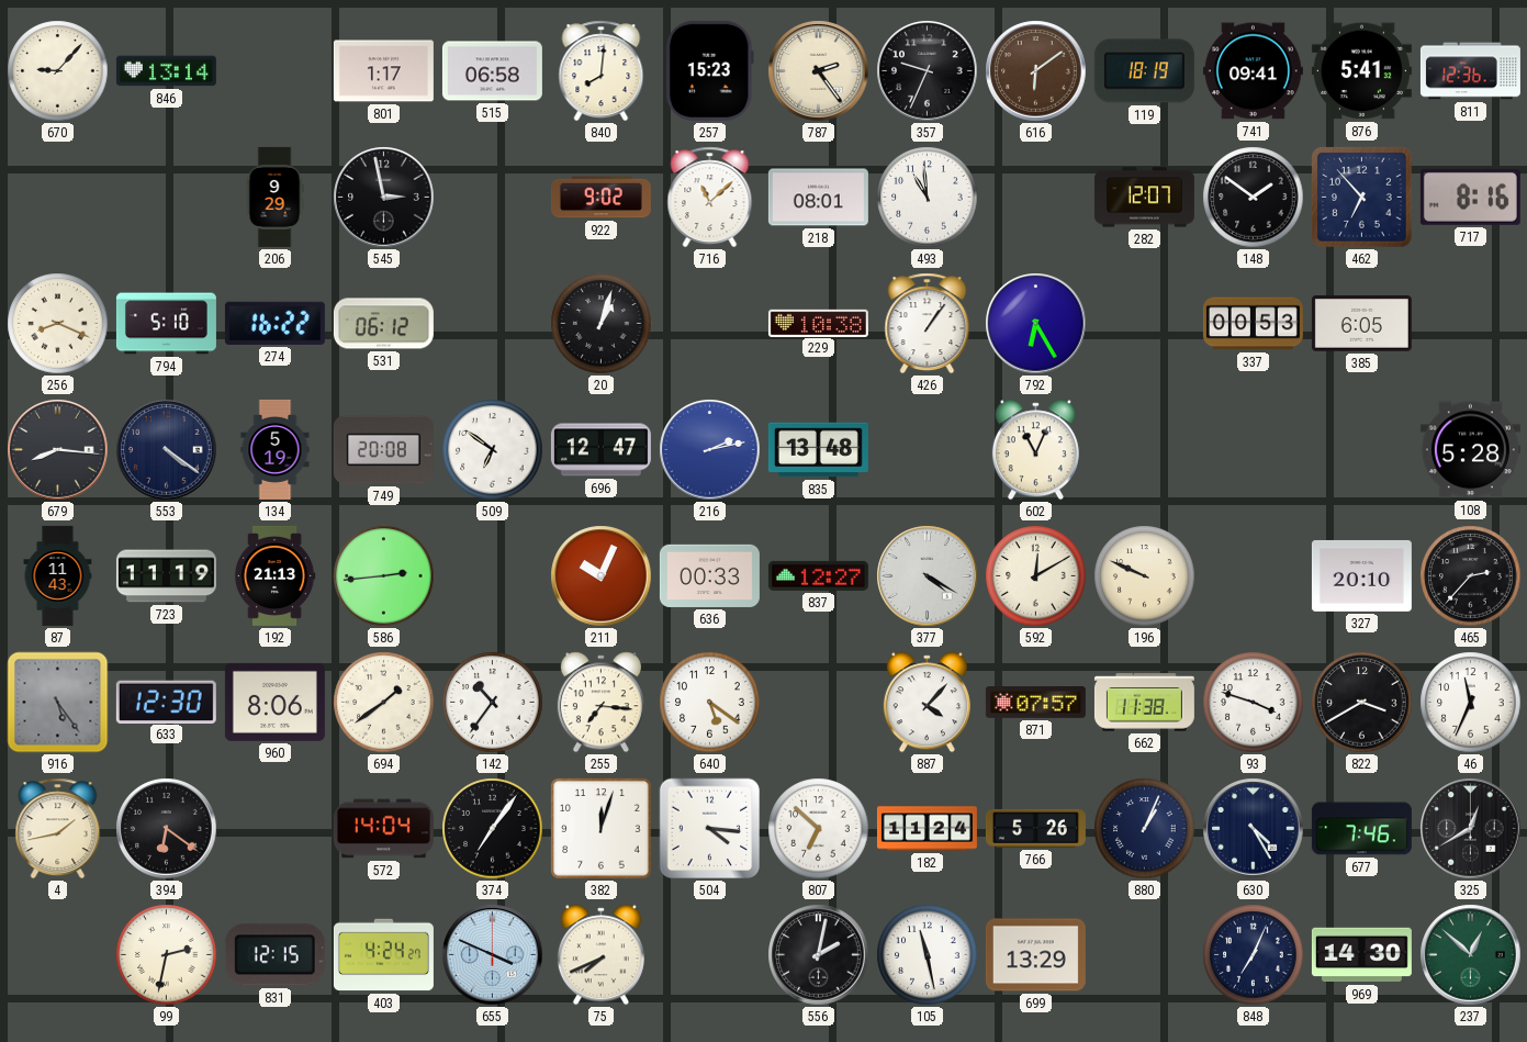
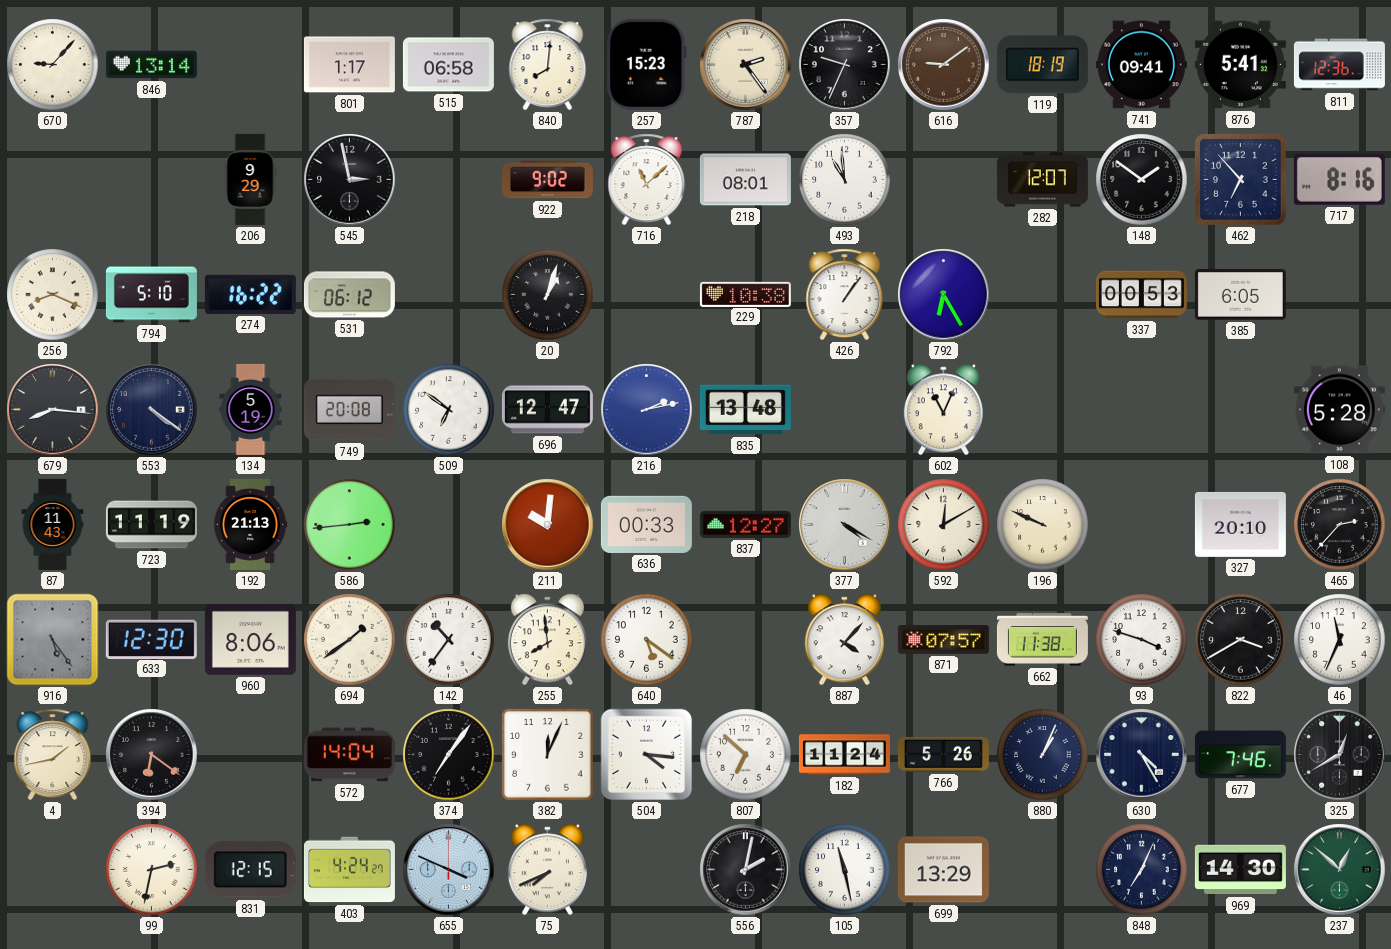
616: 6:09 -> 9:09 (944, 65)
211: 10:04 -> 10:01 (548, 525)
255: 7:16 -> 7:59 (547, 640)
382: 12:03 -> 12:04 (548, 755)
